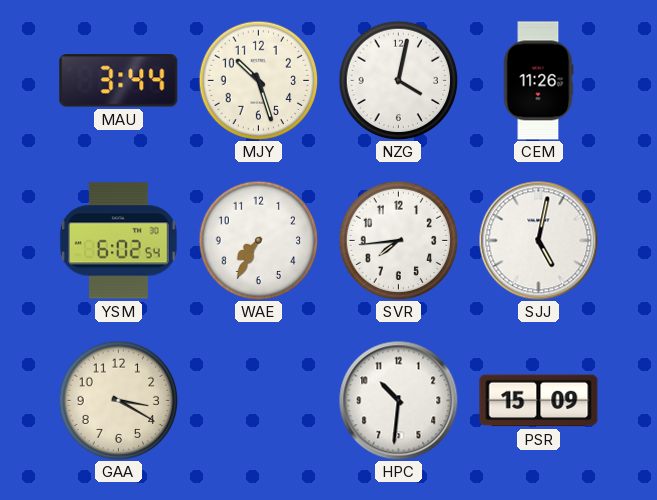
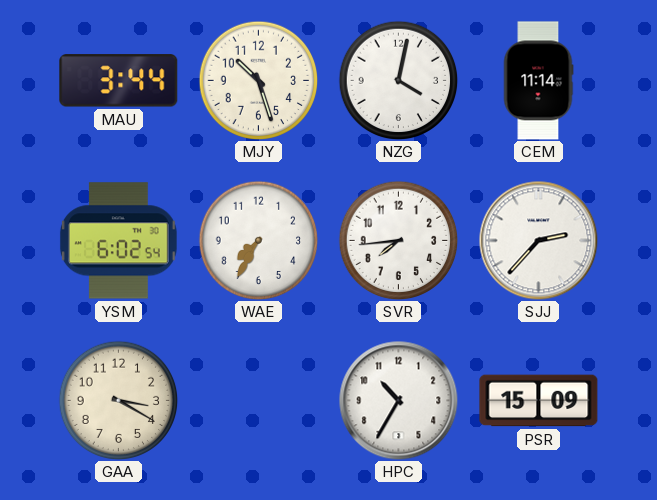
CEM: 11:26 -> 11:14 (538, 81)
SJJ: 5:02 -> 2:37 (539, 241)
HPC: 10:31 -> 10:35 (399, 401)
